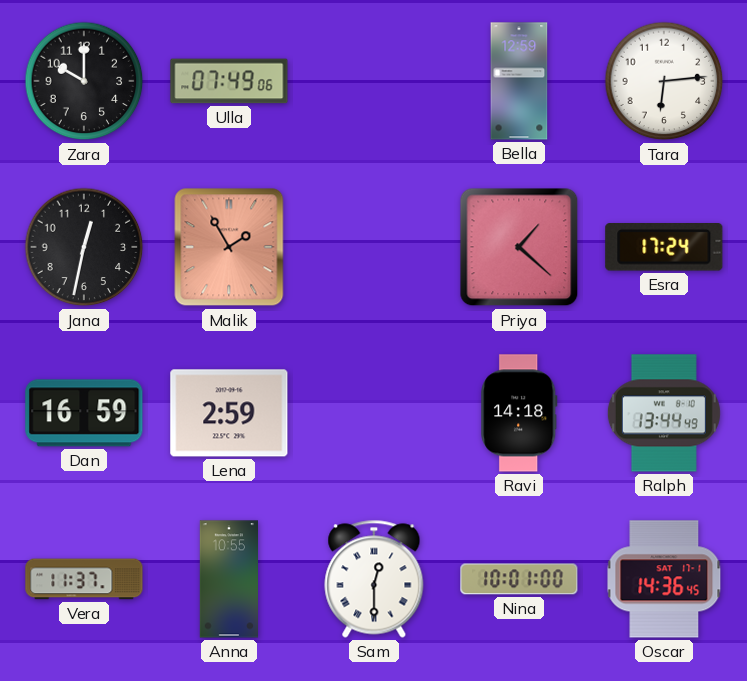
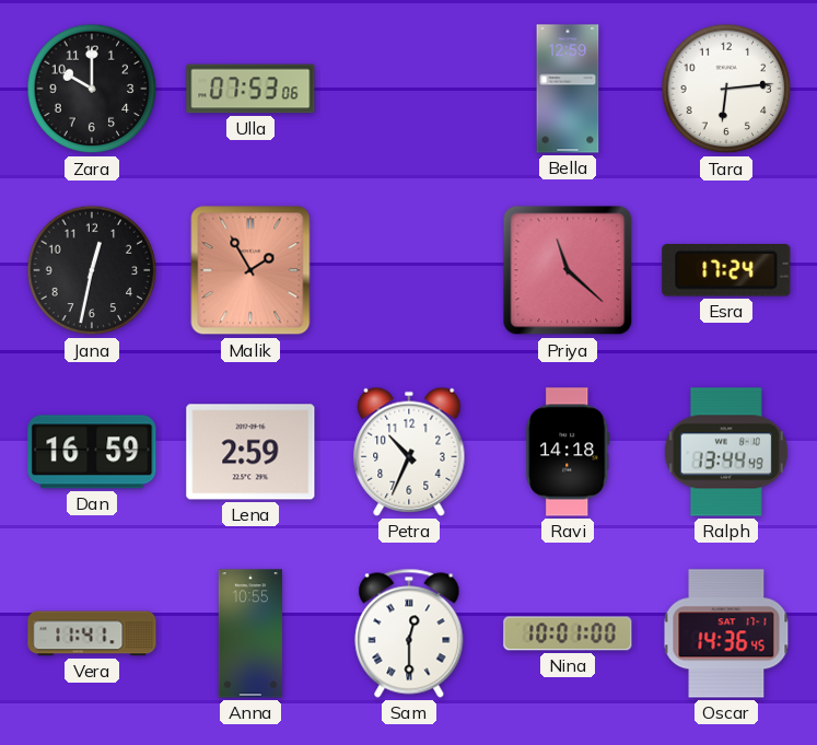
Ulla: 07:49 -> 07:53 (250, 89)
Priya: 1:22 -> 11:22 (568, 270)
Petra: none -> 10:34 (409, 452)
Vera: 11:37 -> 11:41 (92, 633)
